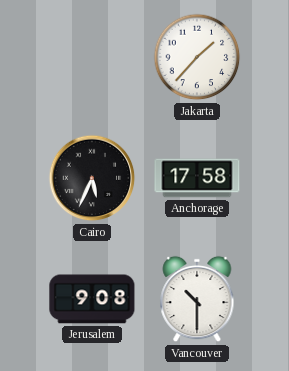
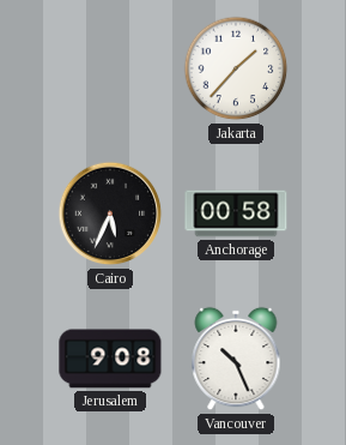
Anchorage: 17:58 -> 00:58 (236, 214)
Vancouver: 10:30 -> 10:26 (236, 359)
